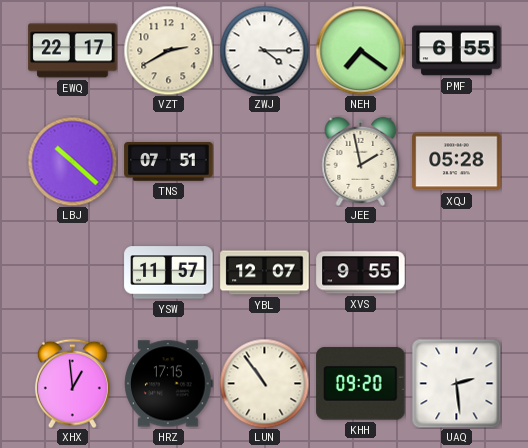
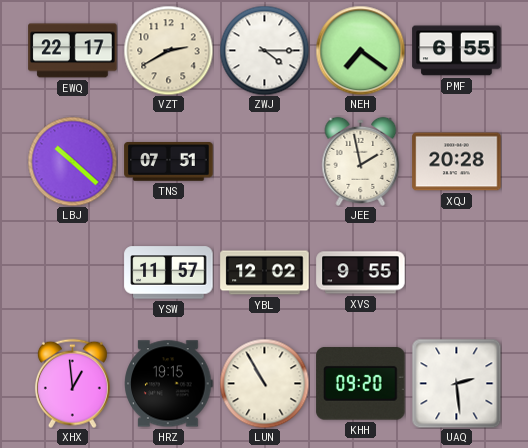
XQJ: 05:28 -> 20:28 (457, 162)
YBL: 12:07 -> 12:02 (265, 273)
HRZ: 17:15 -> 19:15 (169, 384)
LUN: 10:54 -> 10:55 (264, 383)
